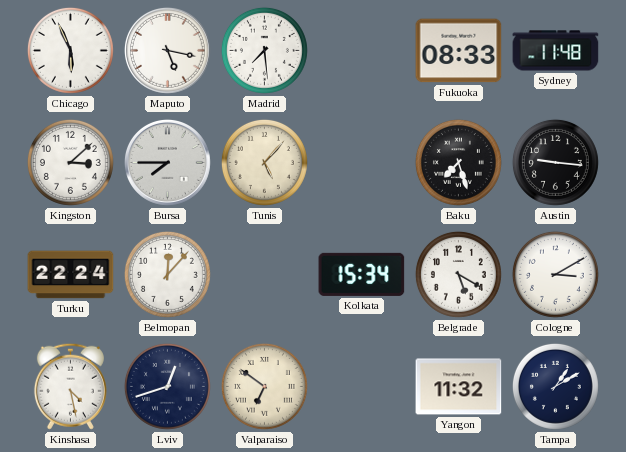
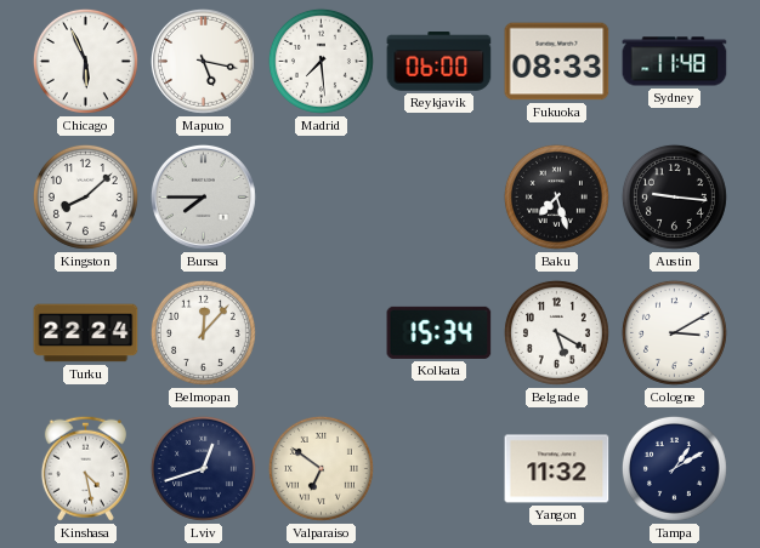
Reykjavik: none -> 06:00 (439, 62)
Kingston: 3:08 -> 8:08 (85, 196)
Tunis: 5:07 -> none (264, 162)
